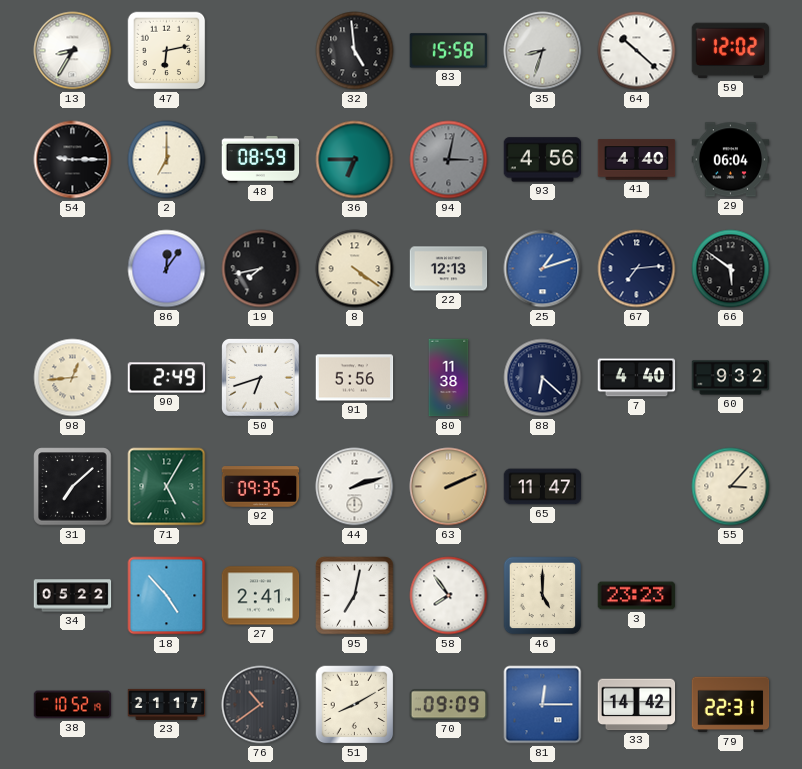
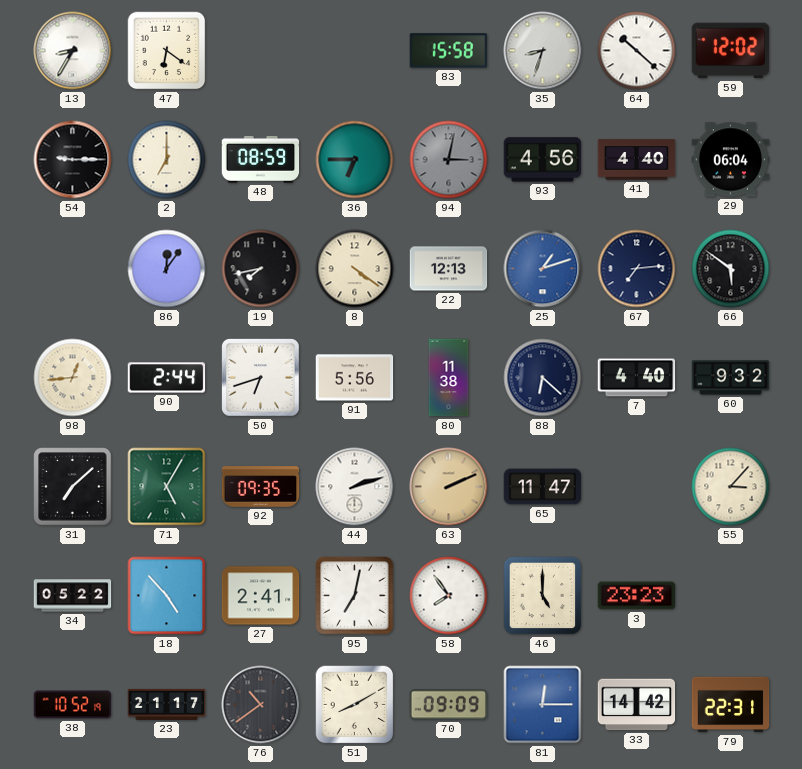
47: 6:13 -> 6:21 (167, 51)
32: 4:59 -> none (355, 51)
90: 2:49 -> 2:44 (167, 378)
